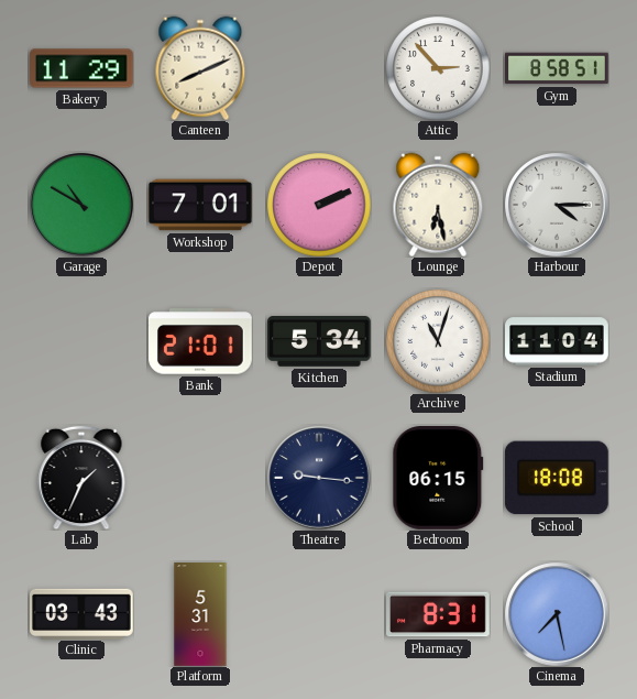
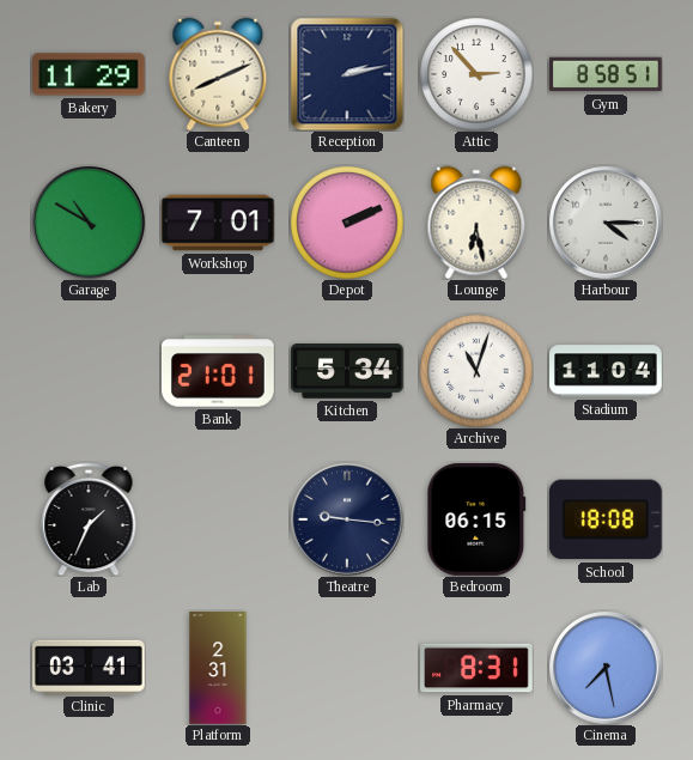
Reception: none -> 2:13 (347, 74)
Clinic: 03:43 -> 03:41 (90, 667)
Platform: 5:31 -> 2:31 (218, 668)
